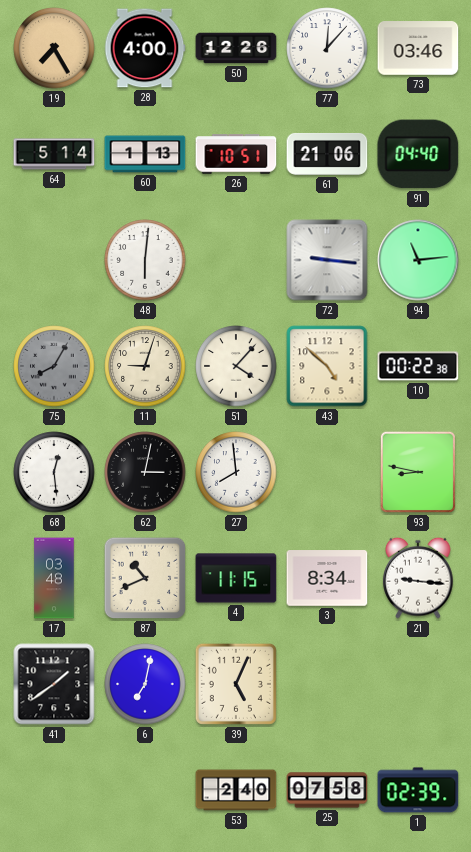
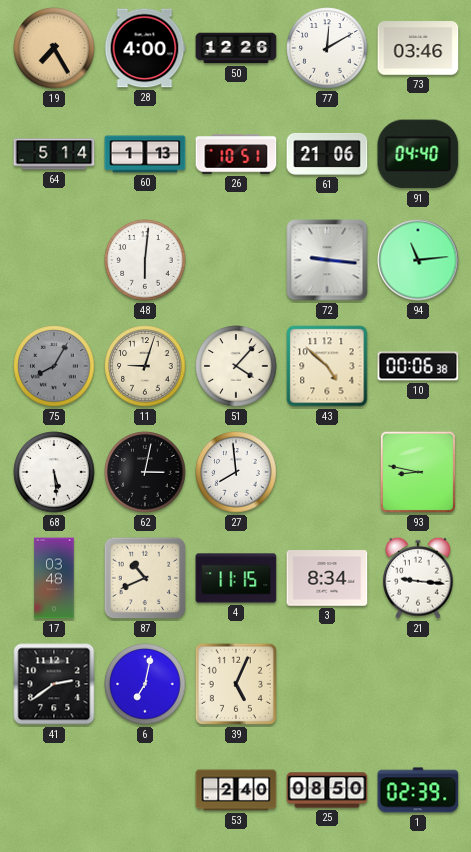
77: 12:07 -> 12:10 (327, 48)
10: 00:22 -> 00:06 (418, 366)
68: 12:29 -> 5:29 (54, 472)
41: 1:39 -> 2:39 (54, 684)
25: 07:58 -> 08:50 (327, 790)
